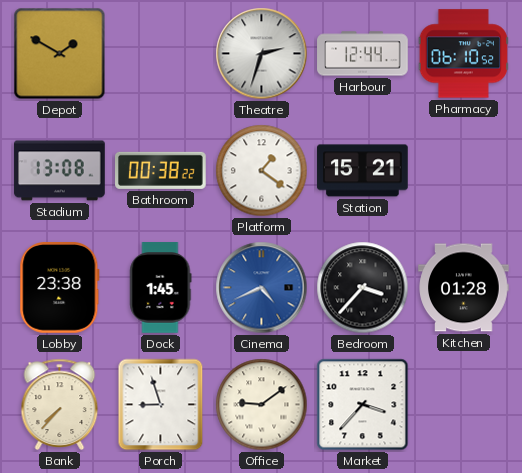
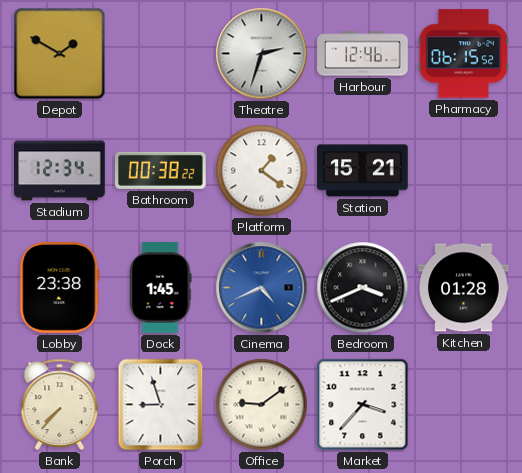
Harbour: 12:44 -> 12:46 (363, 54)
Pharmacy: 06:10 -> 06:15 (463, 54)
Stadium: 13:08 -> 12:34 (60, 171)
Bedroom: 3:37 -> 3:41 (363, 288)
